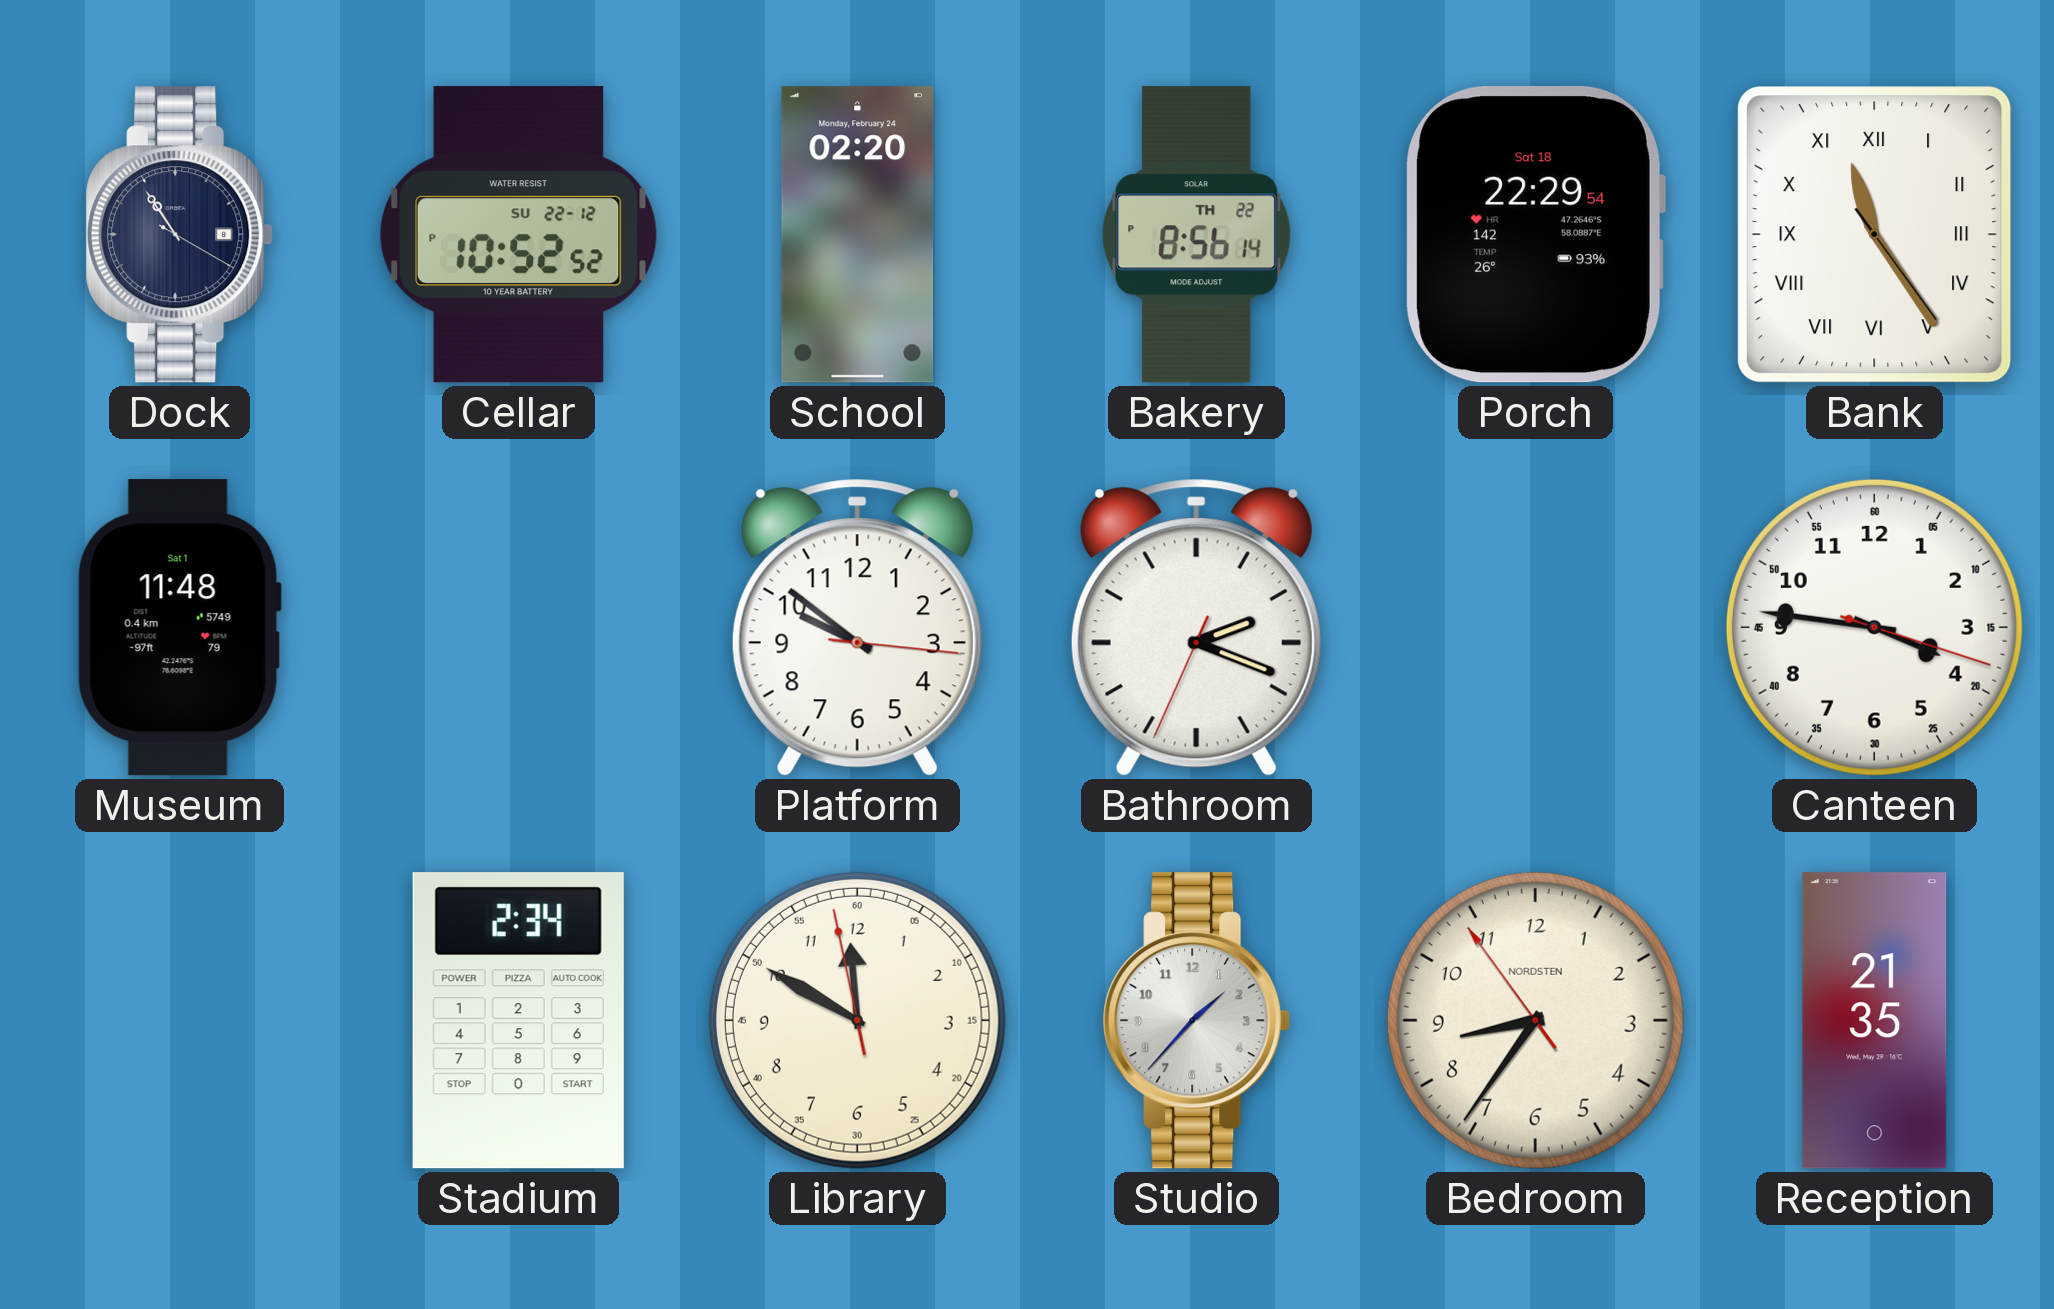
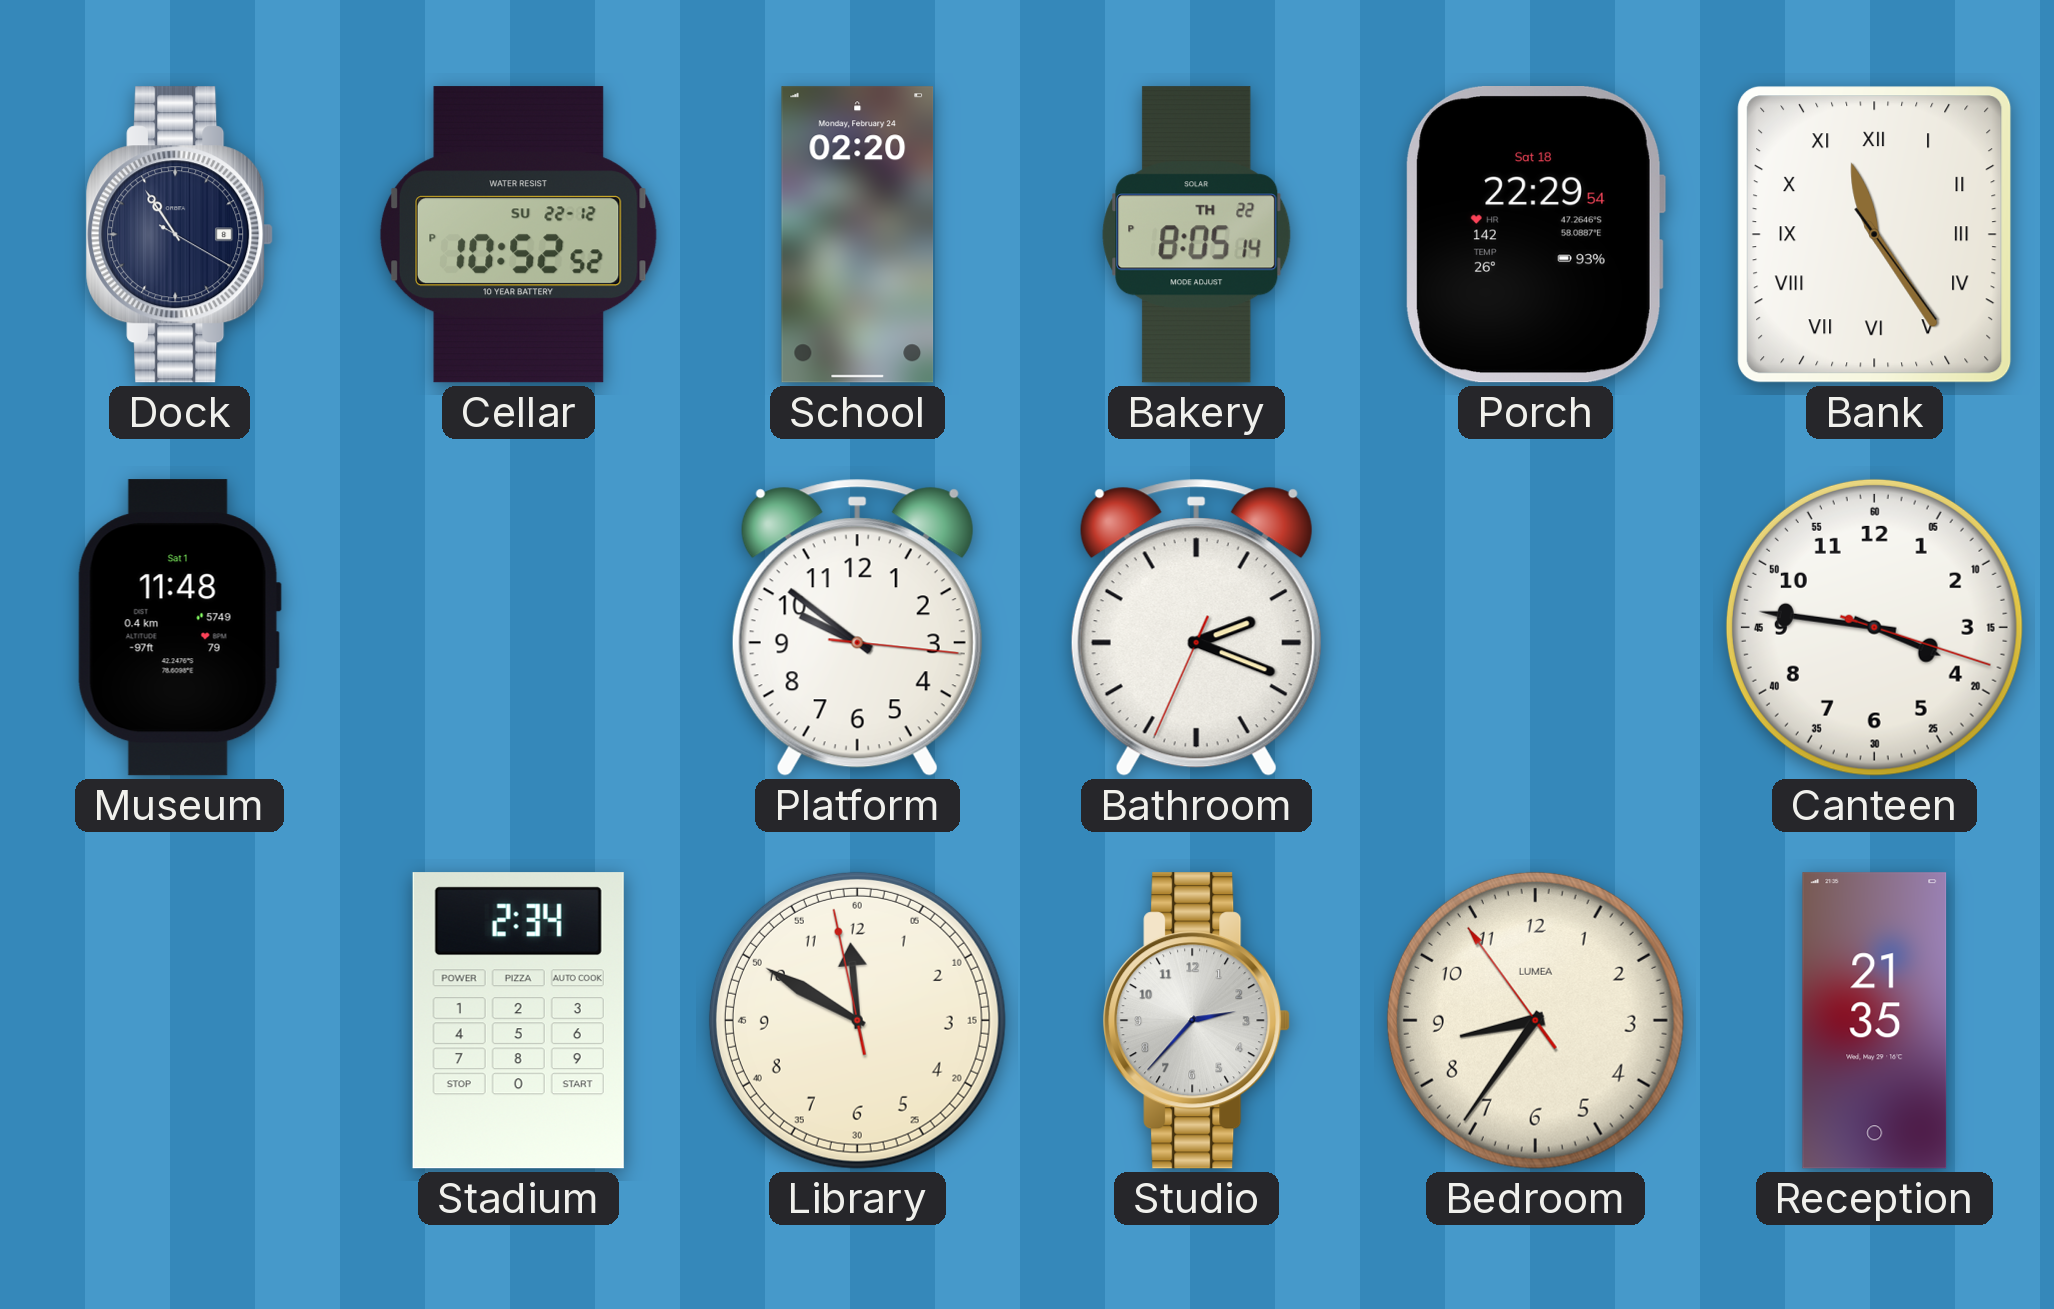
Bakery: 8:56 -> 8:05 (1197, 235)
Studio: 1:37 -> 2:37 (1197, 1021)
Bedroom brand: NORDSTEN -> LUMEA (1535, 1020)
